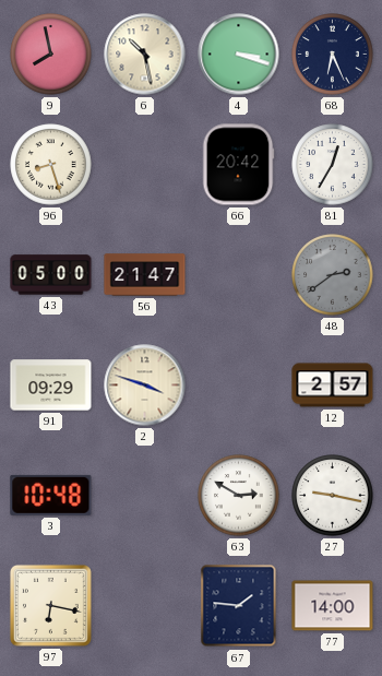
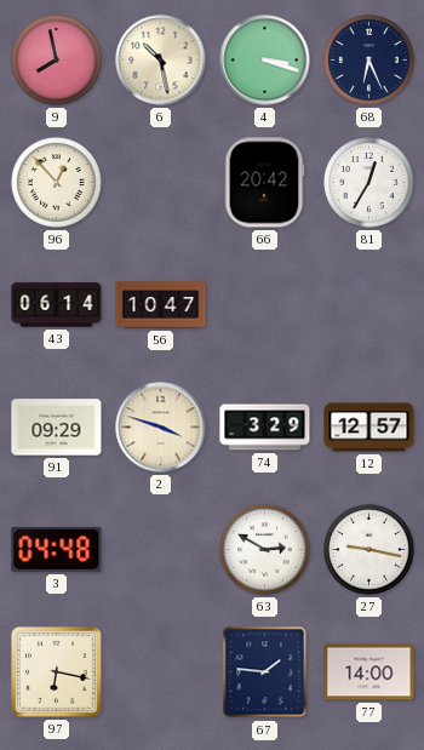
96: 8:27 -> 12:53 (57, 183)
43: 05:00 -> 06:14 (57, 305)
56: 21:47 -> 10:47 (161, 305)
48: 2:39 -> none (333, 275)
74: none -> 3:29 (265, 428)
12: 2:57 -> 12:57 (369, 428)
3: 10:48 -> 04:48 (57, 549)
